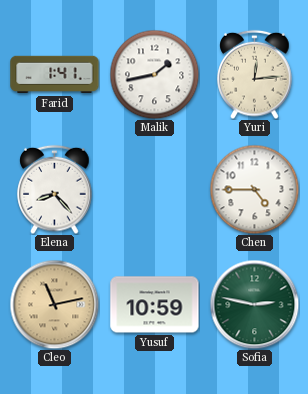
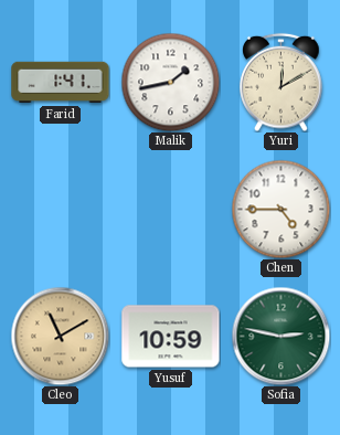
Yuri: 12:14 -> 12:10 (281, 82)
Elena: 8:23 -> none (55, 189)
Cleo: 11:13 -> 11:10 (60, 336)
